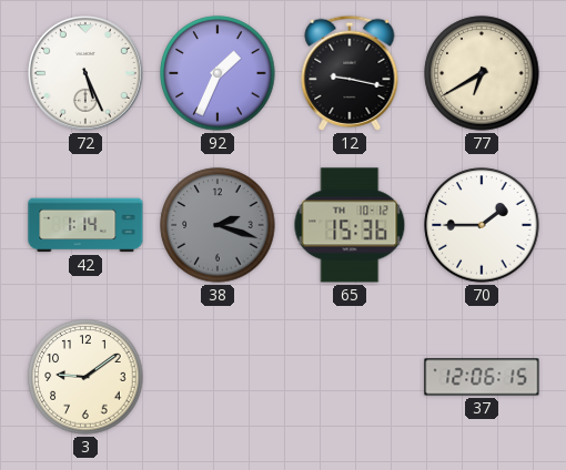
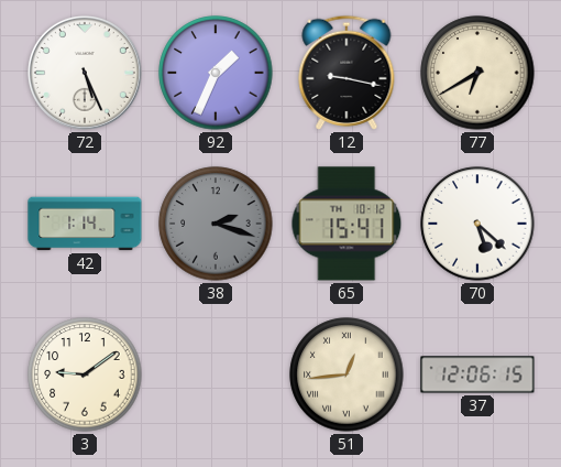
65: 15:36 -> 15:41 (346, 224)
70: 1:45 -> 5:22 (477, 224)
51: none -> 12:44 (346, 374)
